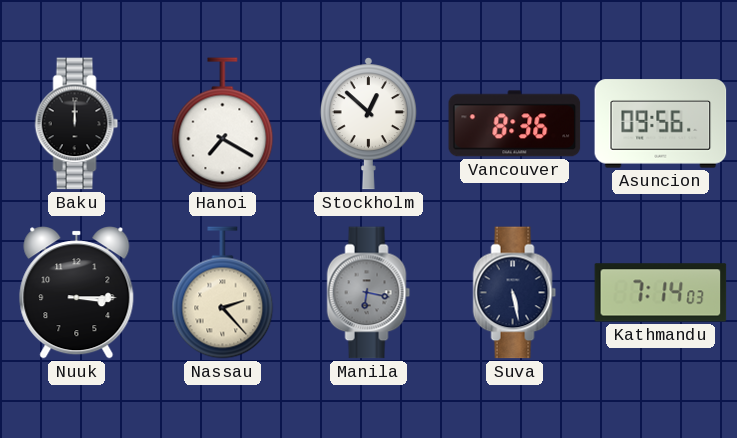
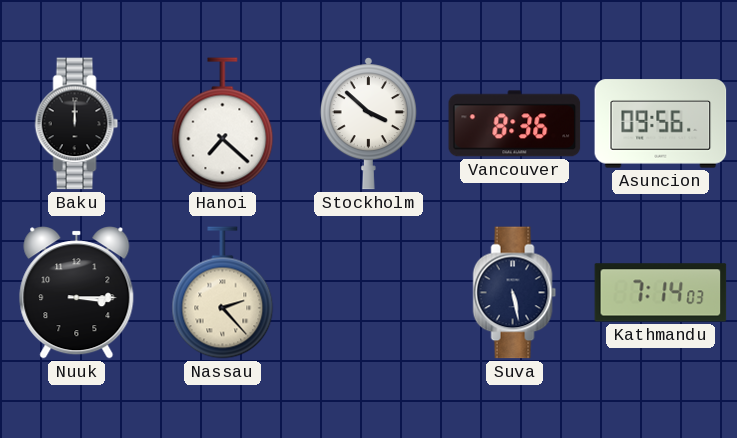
Hanoi: 7:20 -> 7:22 (223, 124)
Stockholm: 12:52 -> 3:52 (368, 124)
Manila: 6:17 -> none (369, 293)
